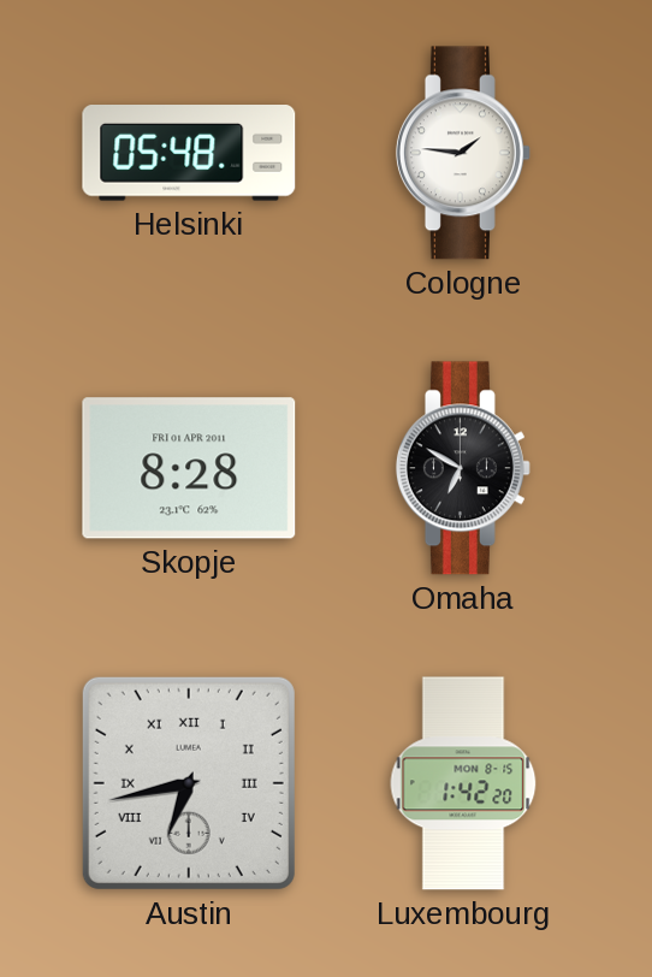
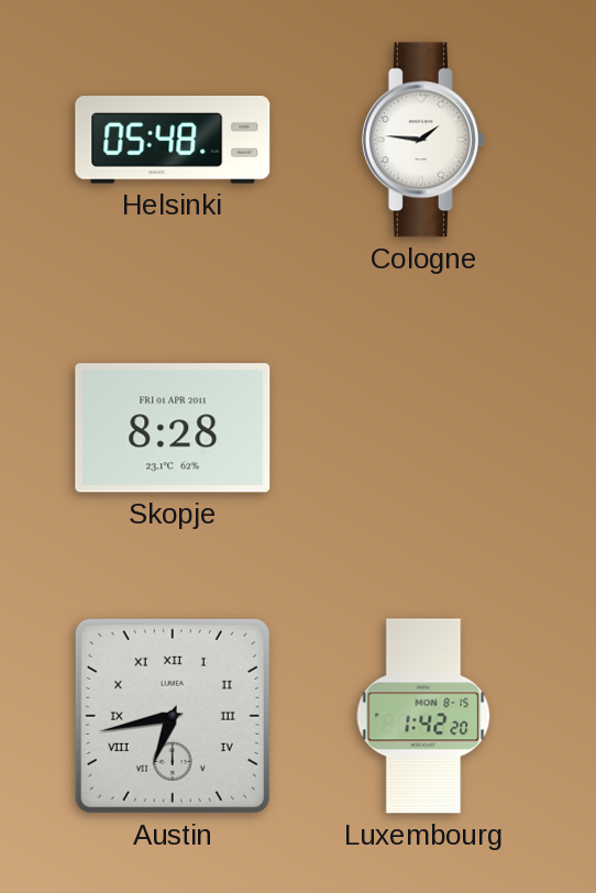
Omaha: 6:50 -> none (463, 468)
